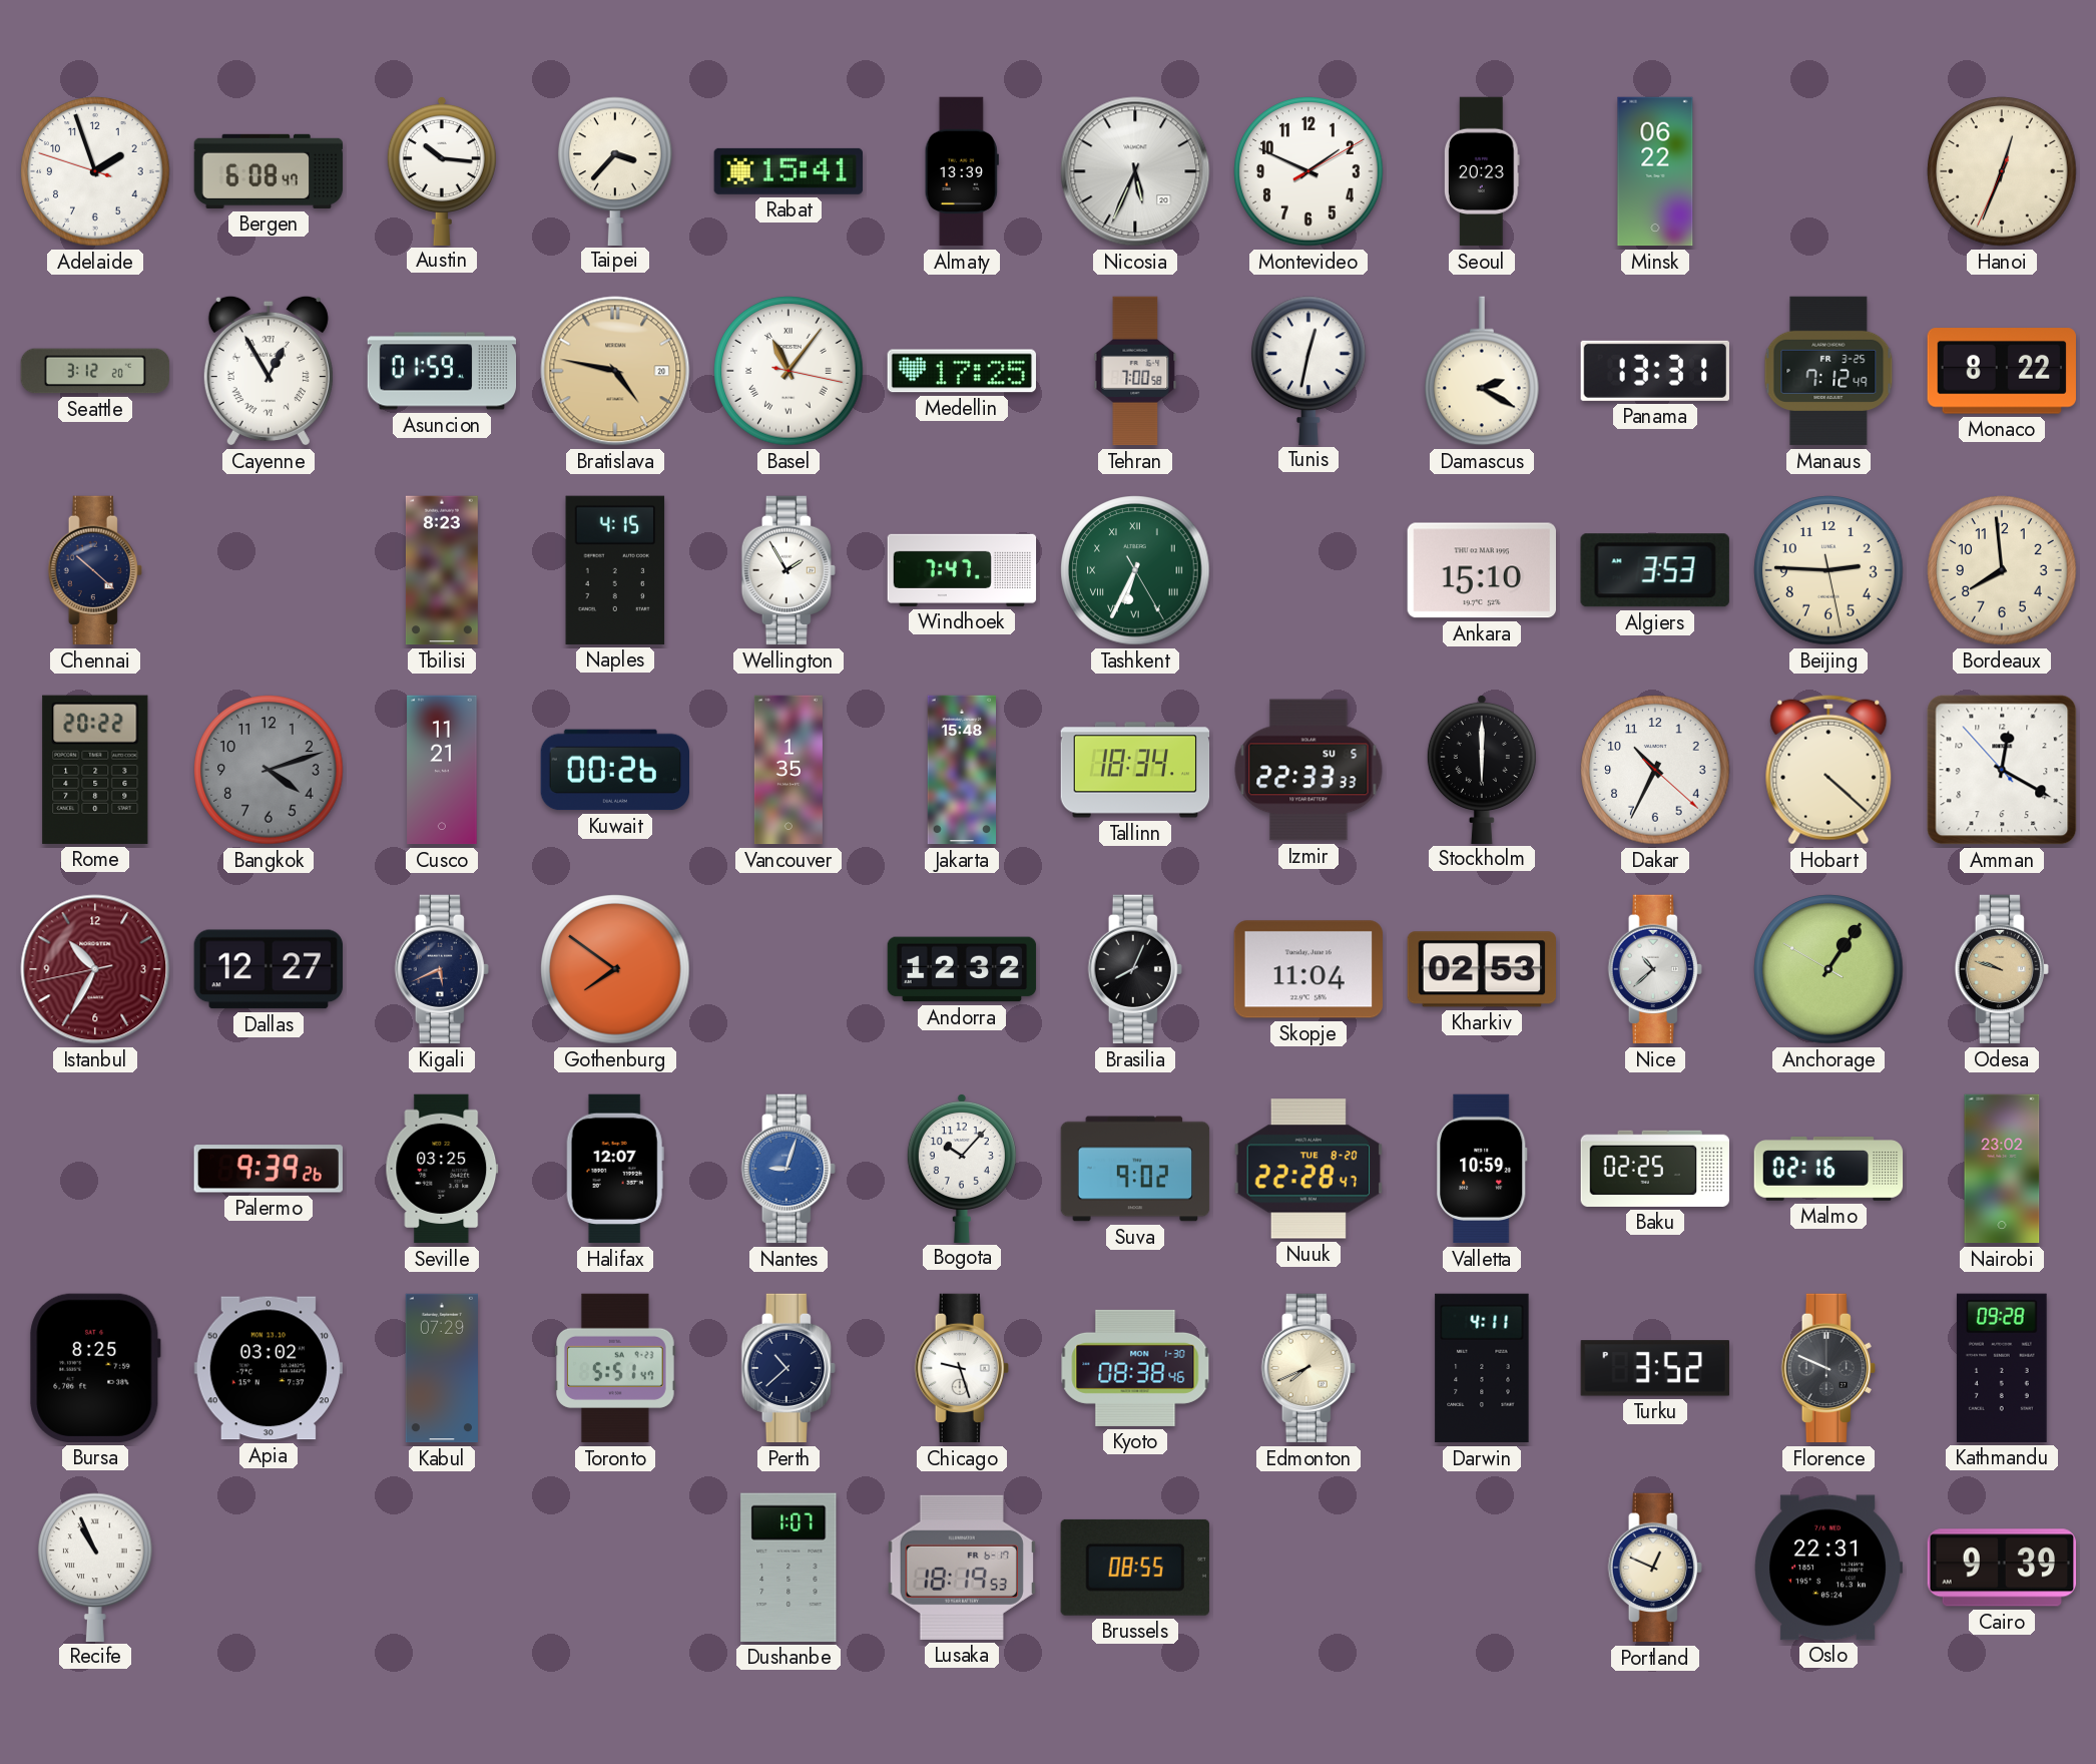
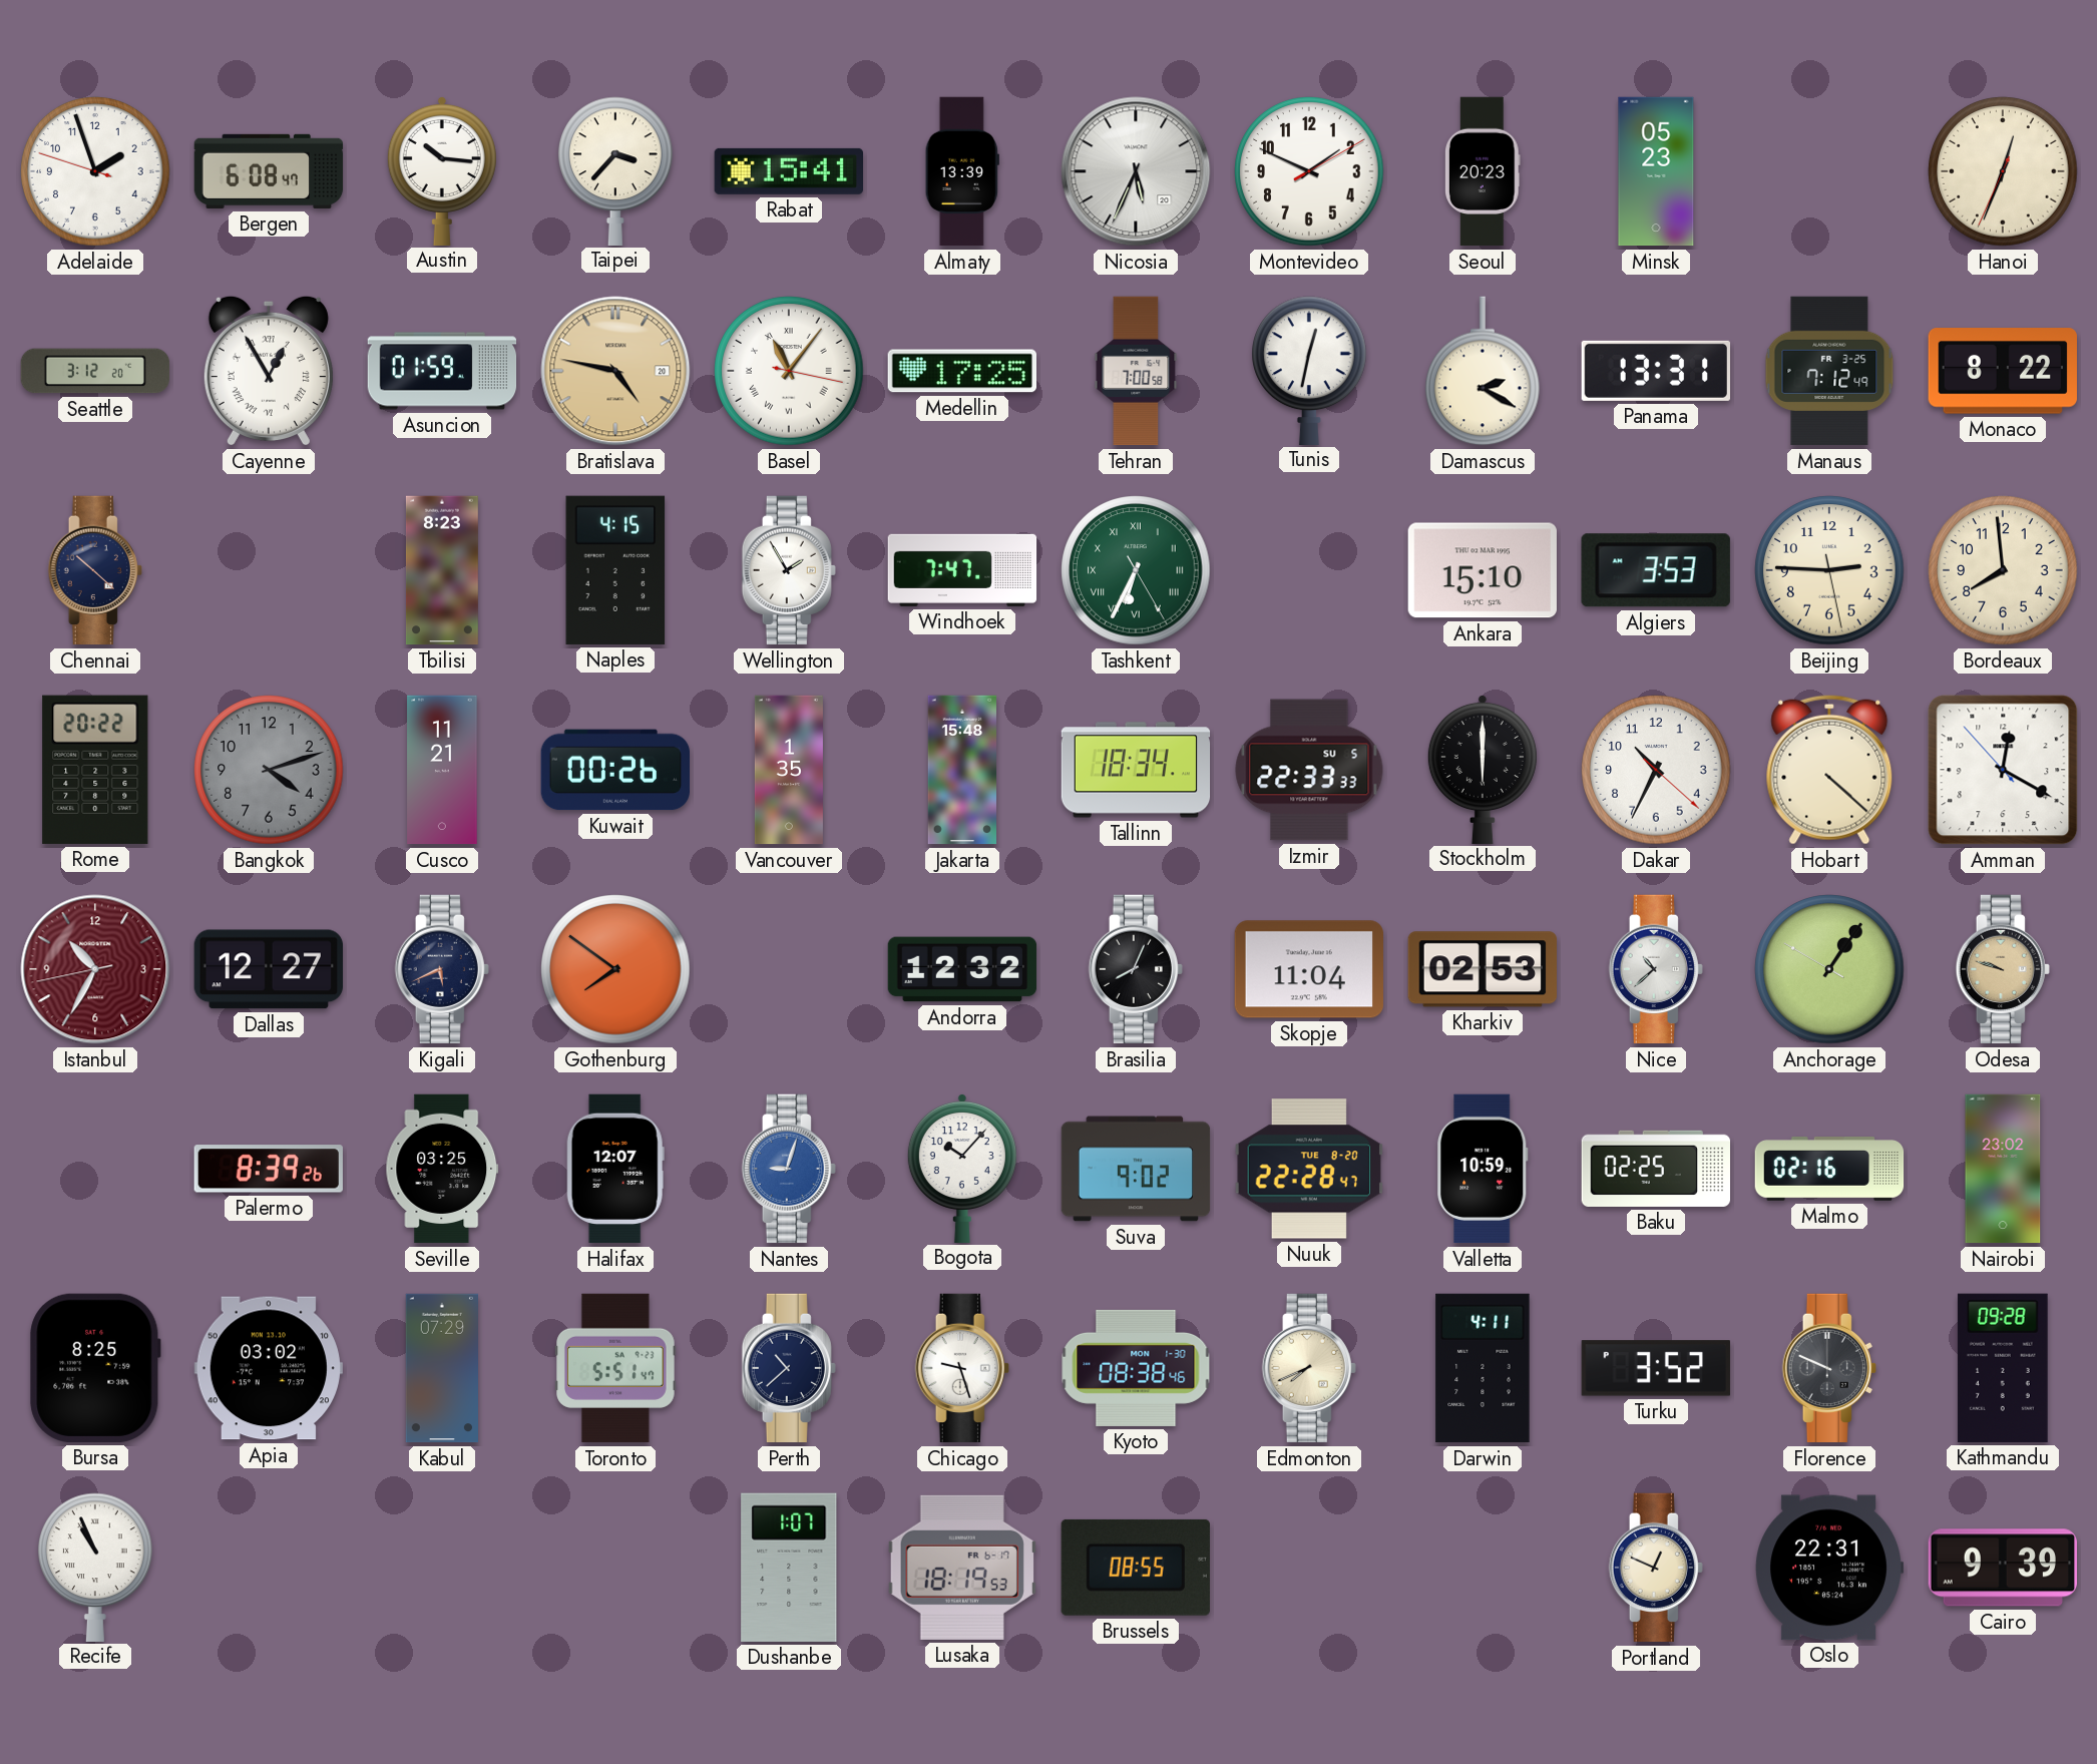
Minsk: 06:22 -> 05:23 (1656, 171)
Palermo: 9:39 -> 8:39 (269, 1169)
